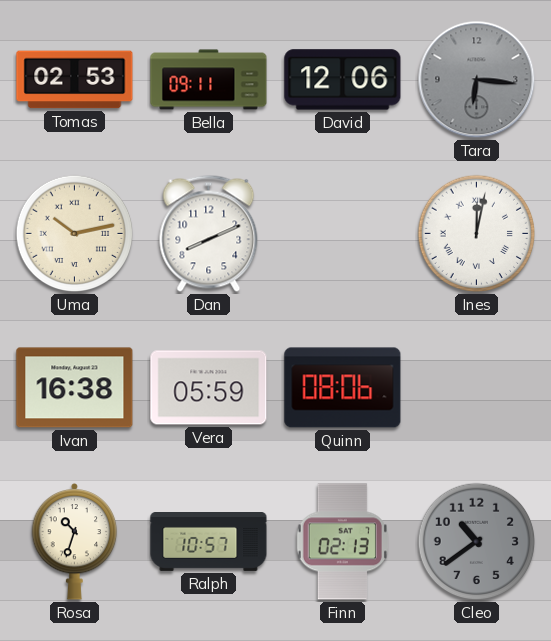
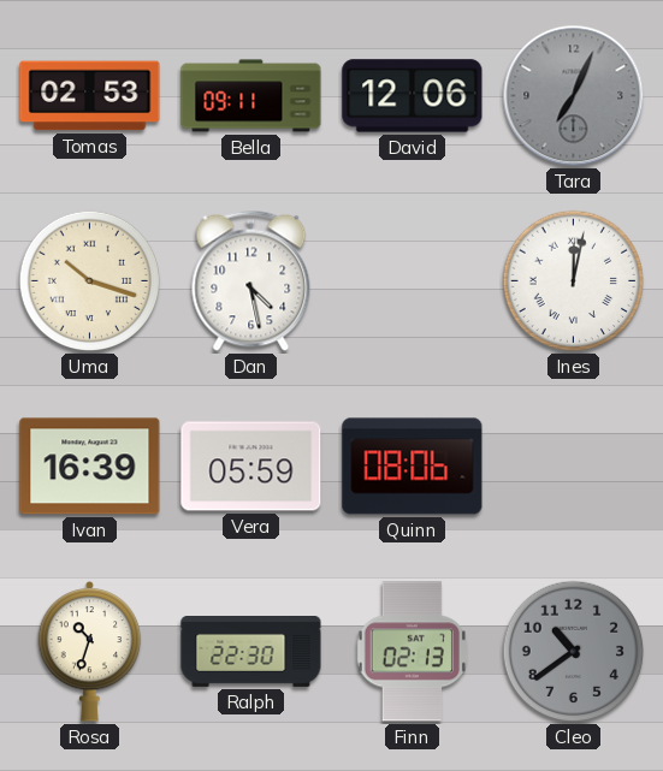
Tara: 6:16 -> 7:04 (574, 96)
Uma: 10:13 -> 10:18 (90, 281)
Dan: 8:11 -> 4:28 (251, 280)
Ivan: 16:38 -> 16:39 (90, 467)
Ralph: 10:57 -> 22:30 (251, 652)
